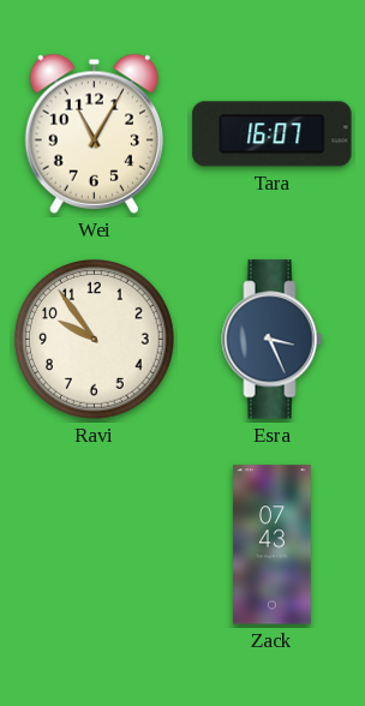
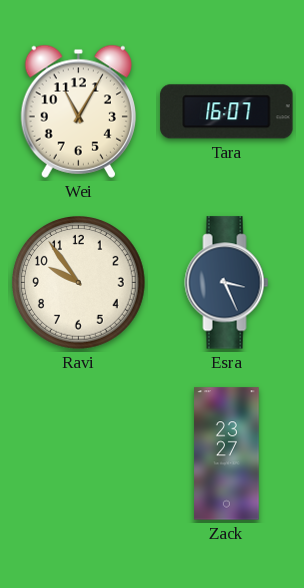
Zack: 07:43 -> 23:27 (227, 454)
